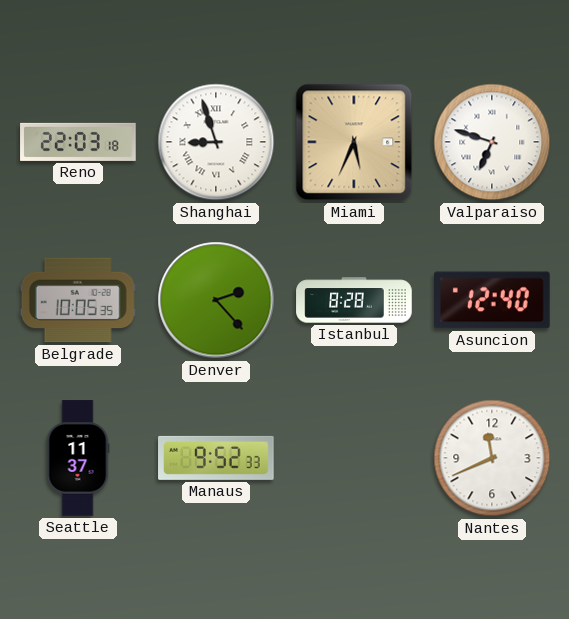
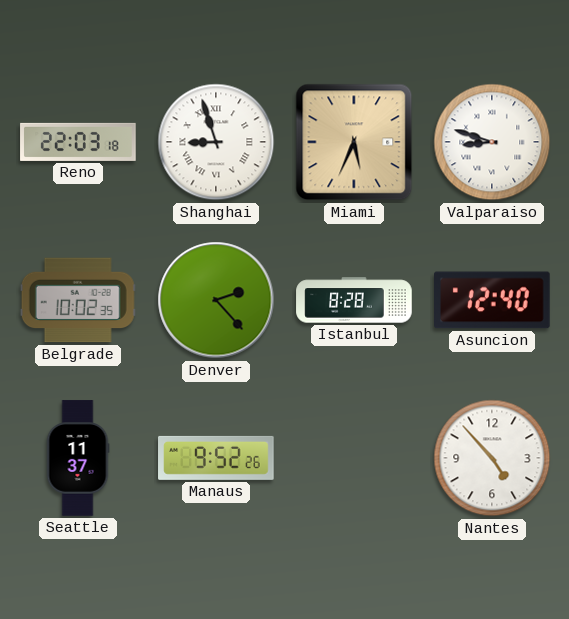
Valparaiso: 6:48 -> 8:48 (492, 142)
Belgrade: 10:05 -> 10:02 (78, 300)
Manaus: 9:52:33 -> 9:52:26 (216, 458)
Nantes: 11:41 -> 4:53 (492, 458)
